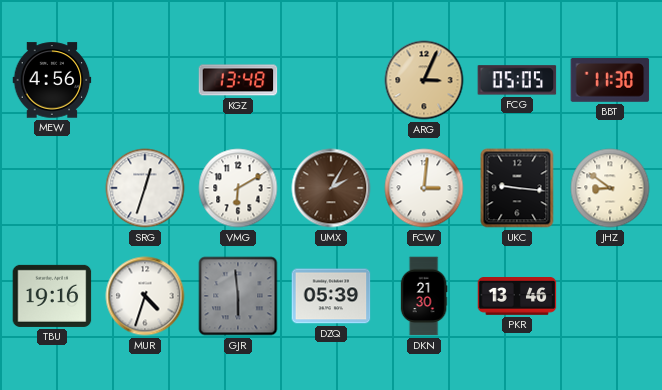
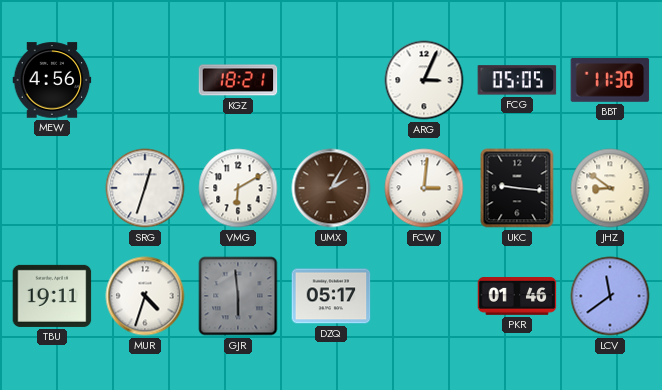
KGZ: 13:48 -> 18:21 (238, 80)
ARG dial: champagne -> white (424, 80)
TBU: 19:16 -> 19:11 (52, 296)
DZQ: 05:39 -> 05:17 (331, 296)
DKN: 21:30 -> none (424, 296)
PKR: 13:46 -> 01:46 (517, 297)
LCV: none -> 11:39 (610, 296)
